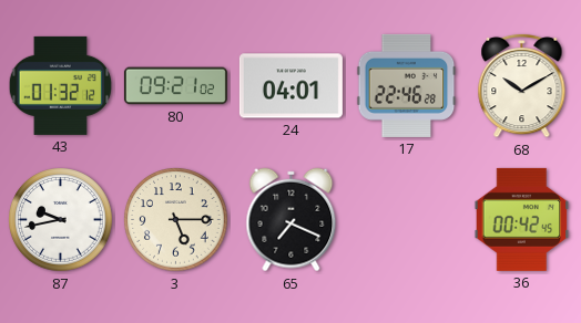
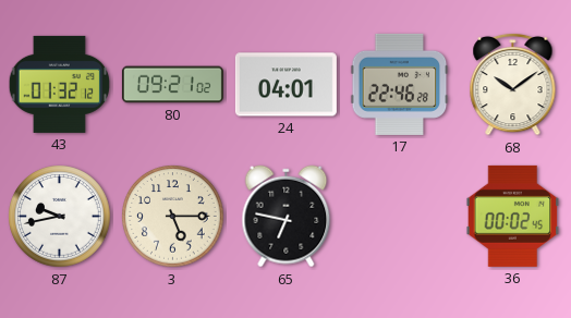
68: 10:10 -> 10:09 (513, 84)
65: 7:19 -> 6:47 (287, 217)
36: 00:42 -> 00:02 (513, 216)
